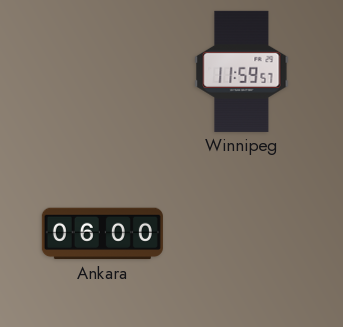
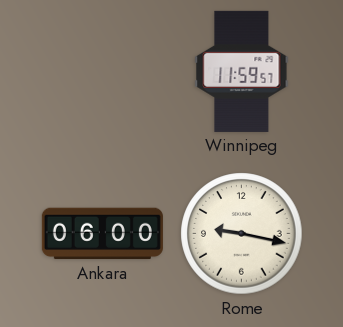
Rome: none -> 9:17 (242, 234)
